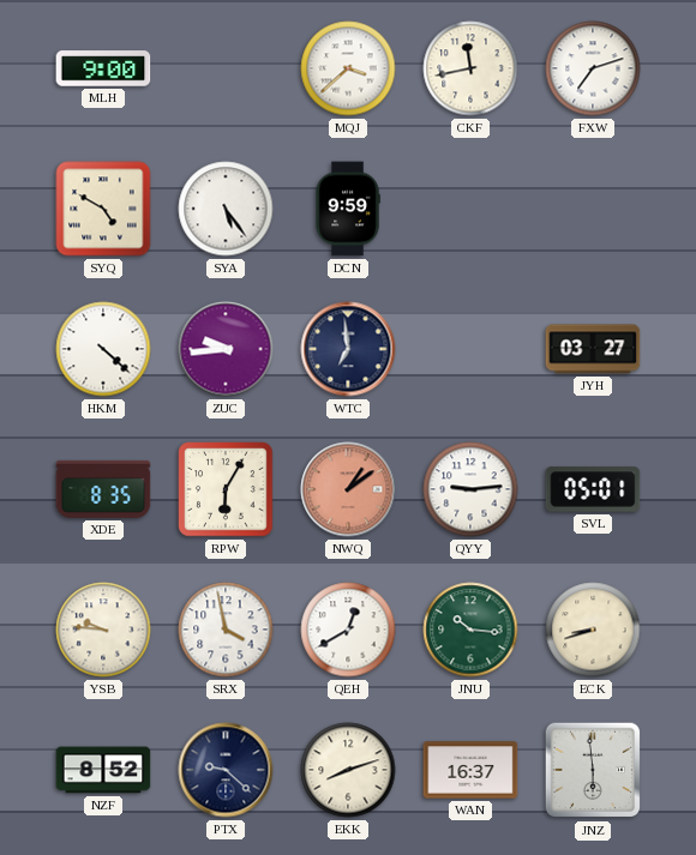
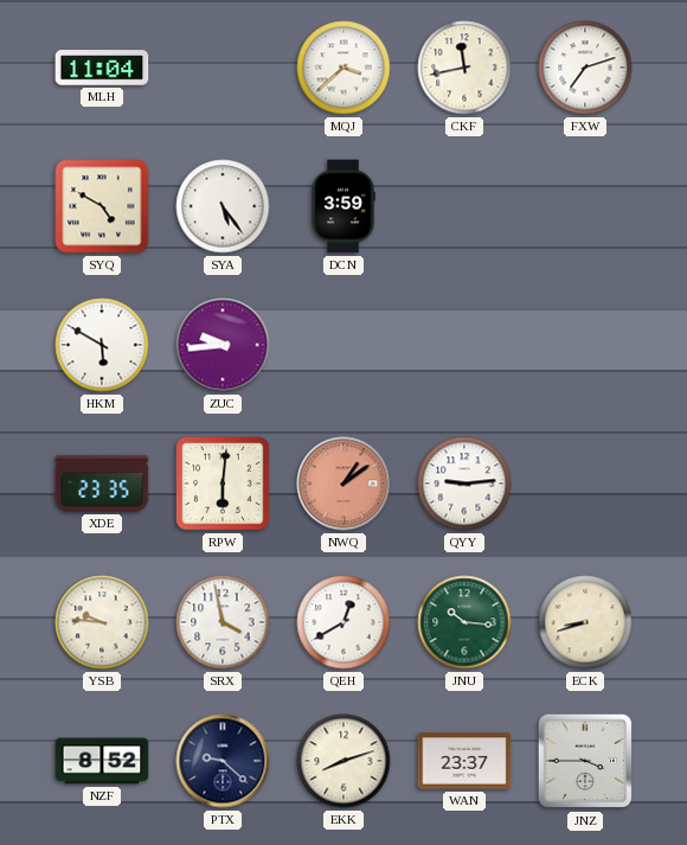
MLH: 9:00 -> 11:04 (102, 68)
DCN: 9:59 -> 3:59 (343, 206)
HKM: 4:22 -> 5:50 (102, 345)
WTC: 6:59 -> none (348, 349)
JYH: 03:27 -> none (593, 349)
XDE: 8:35 -> 23:35 (102, 484)
RPW: 6:05 -> 6:01 (223, 484)
SVL: 05:01 -> none (593, 489)
WAN: 16:37 -> 23:37 (464, 761)
JNZ: 5:59 -> 3:45 (585, 761)
